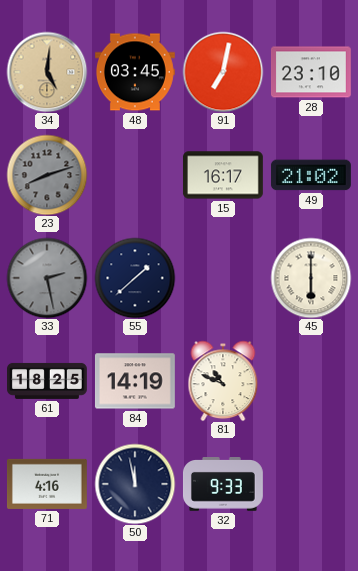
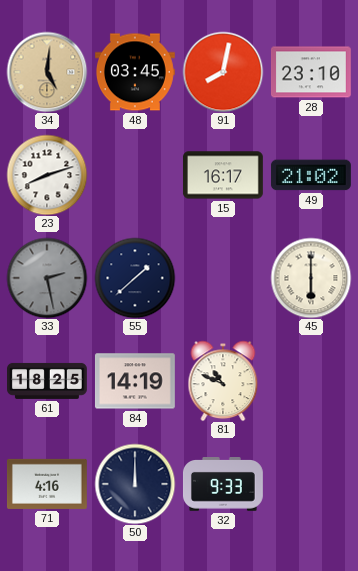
91: 7:02 -> 8:02 (223, 72)
23 dial: grey -> white (47, 175)
50: 11:58 -> 12:00 (135, 484)
